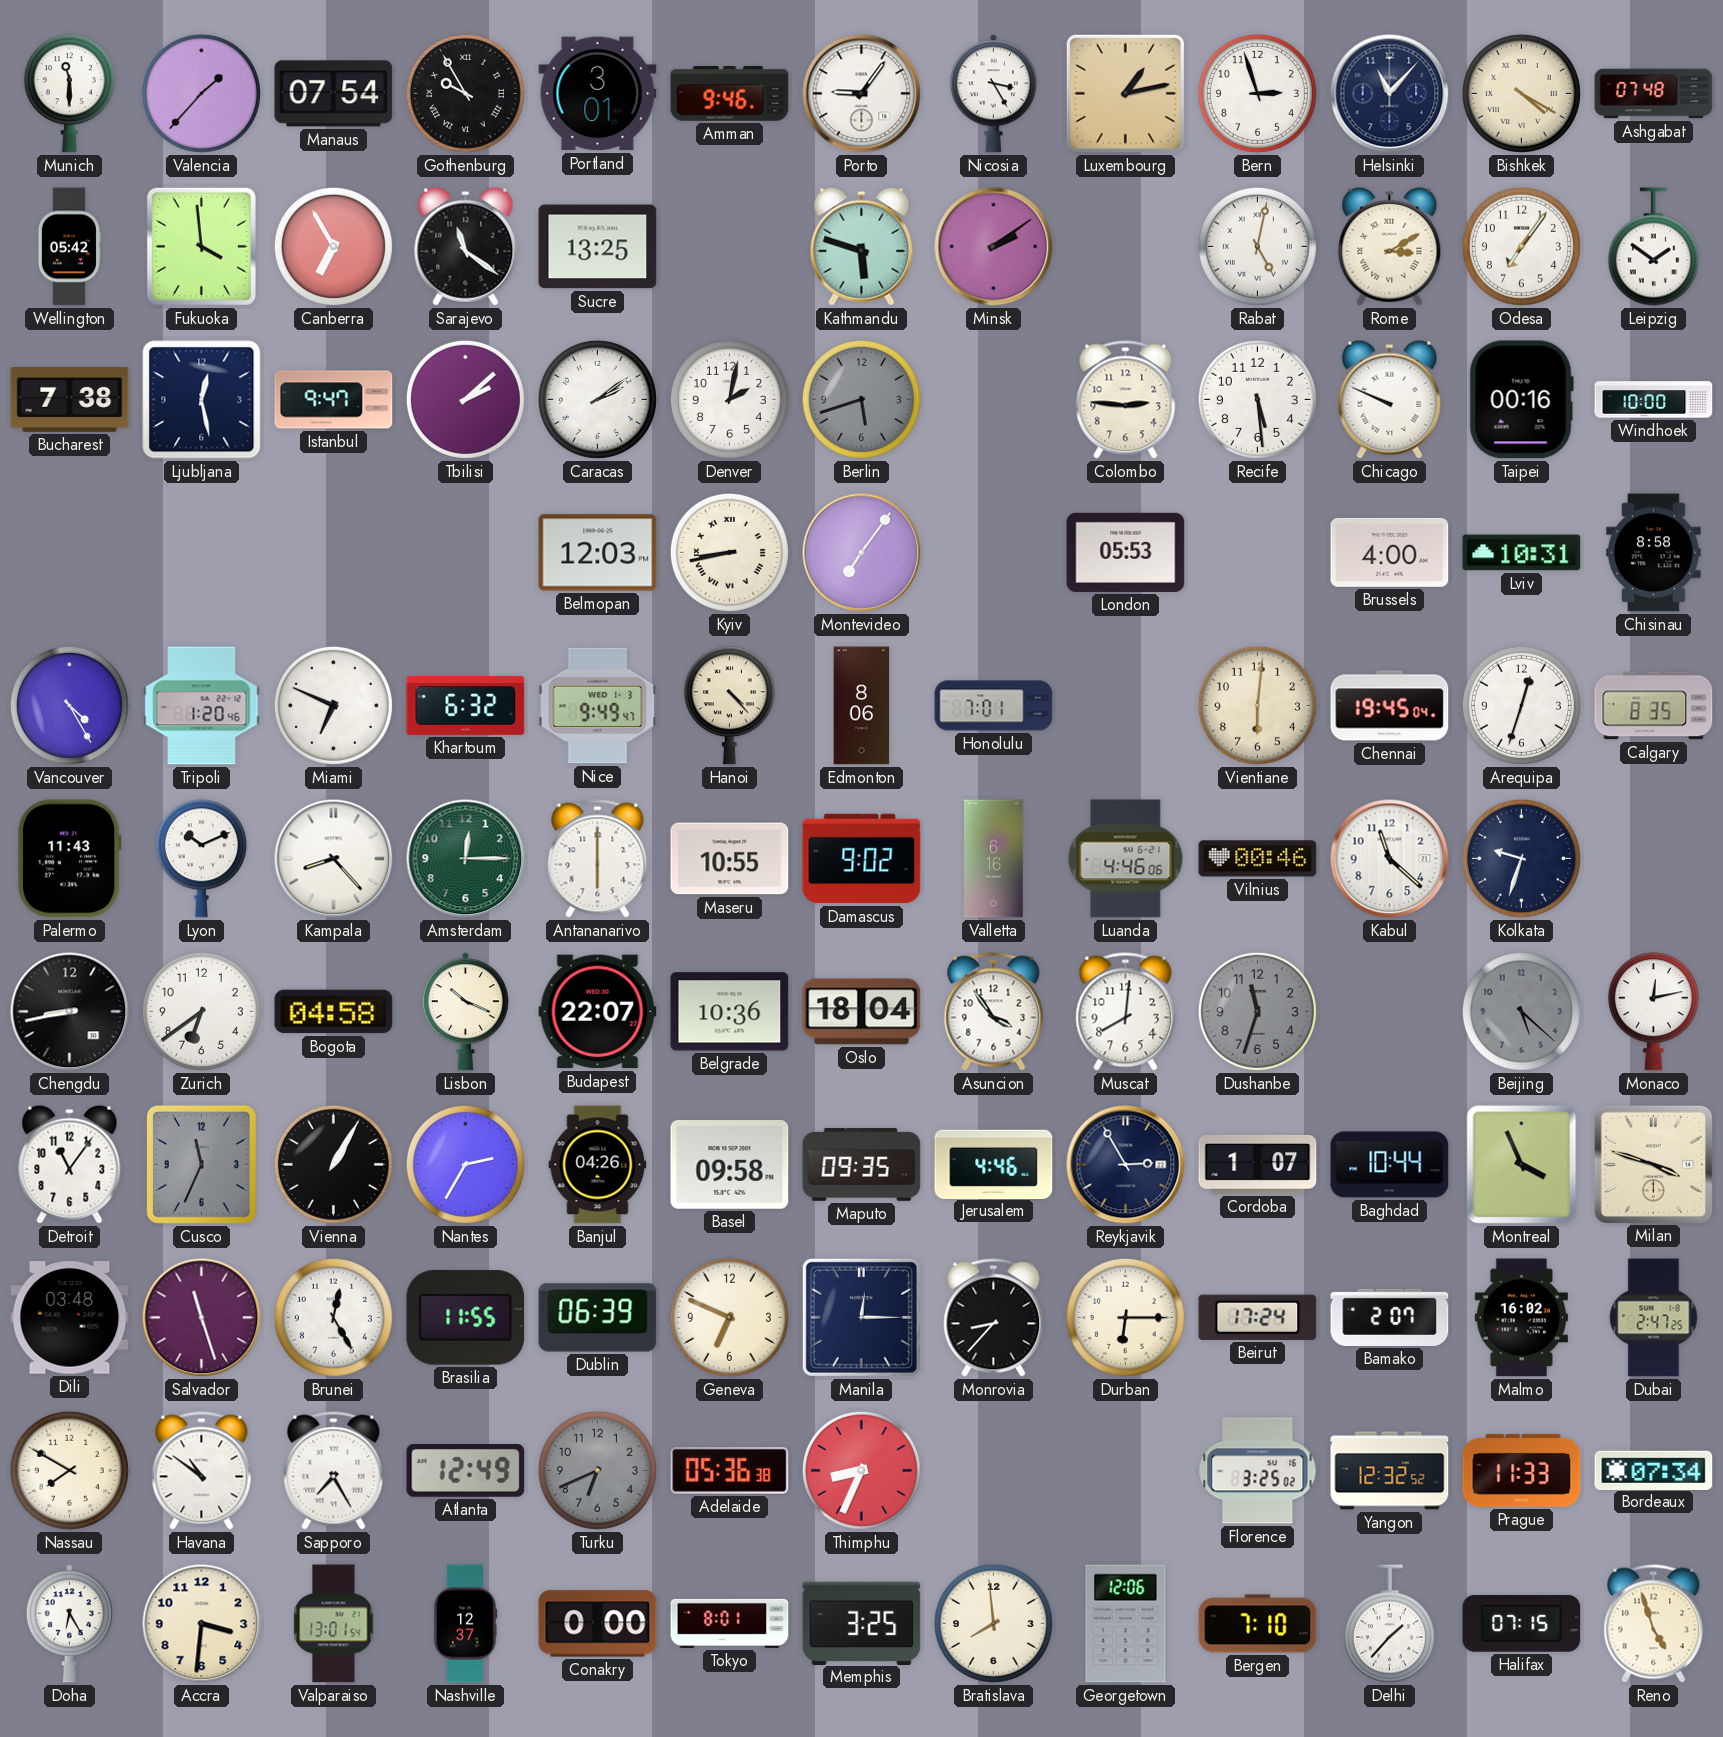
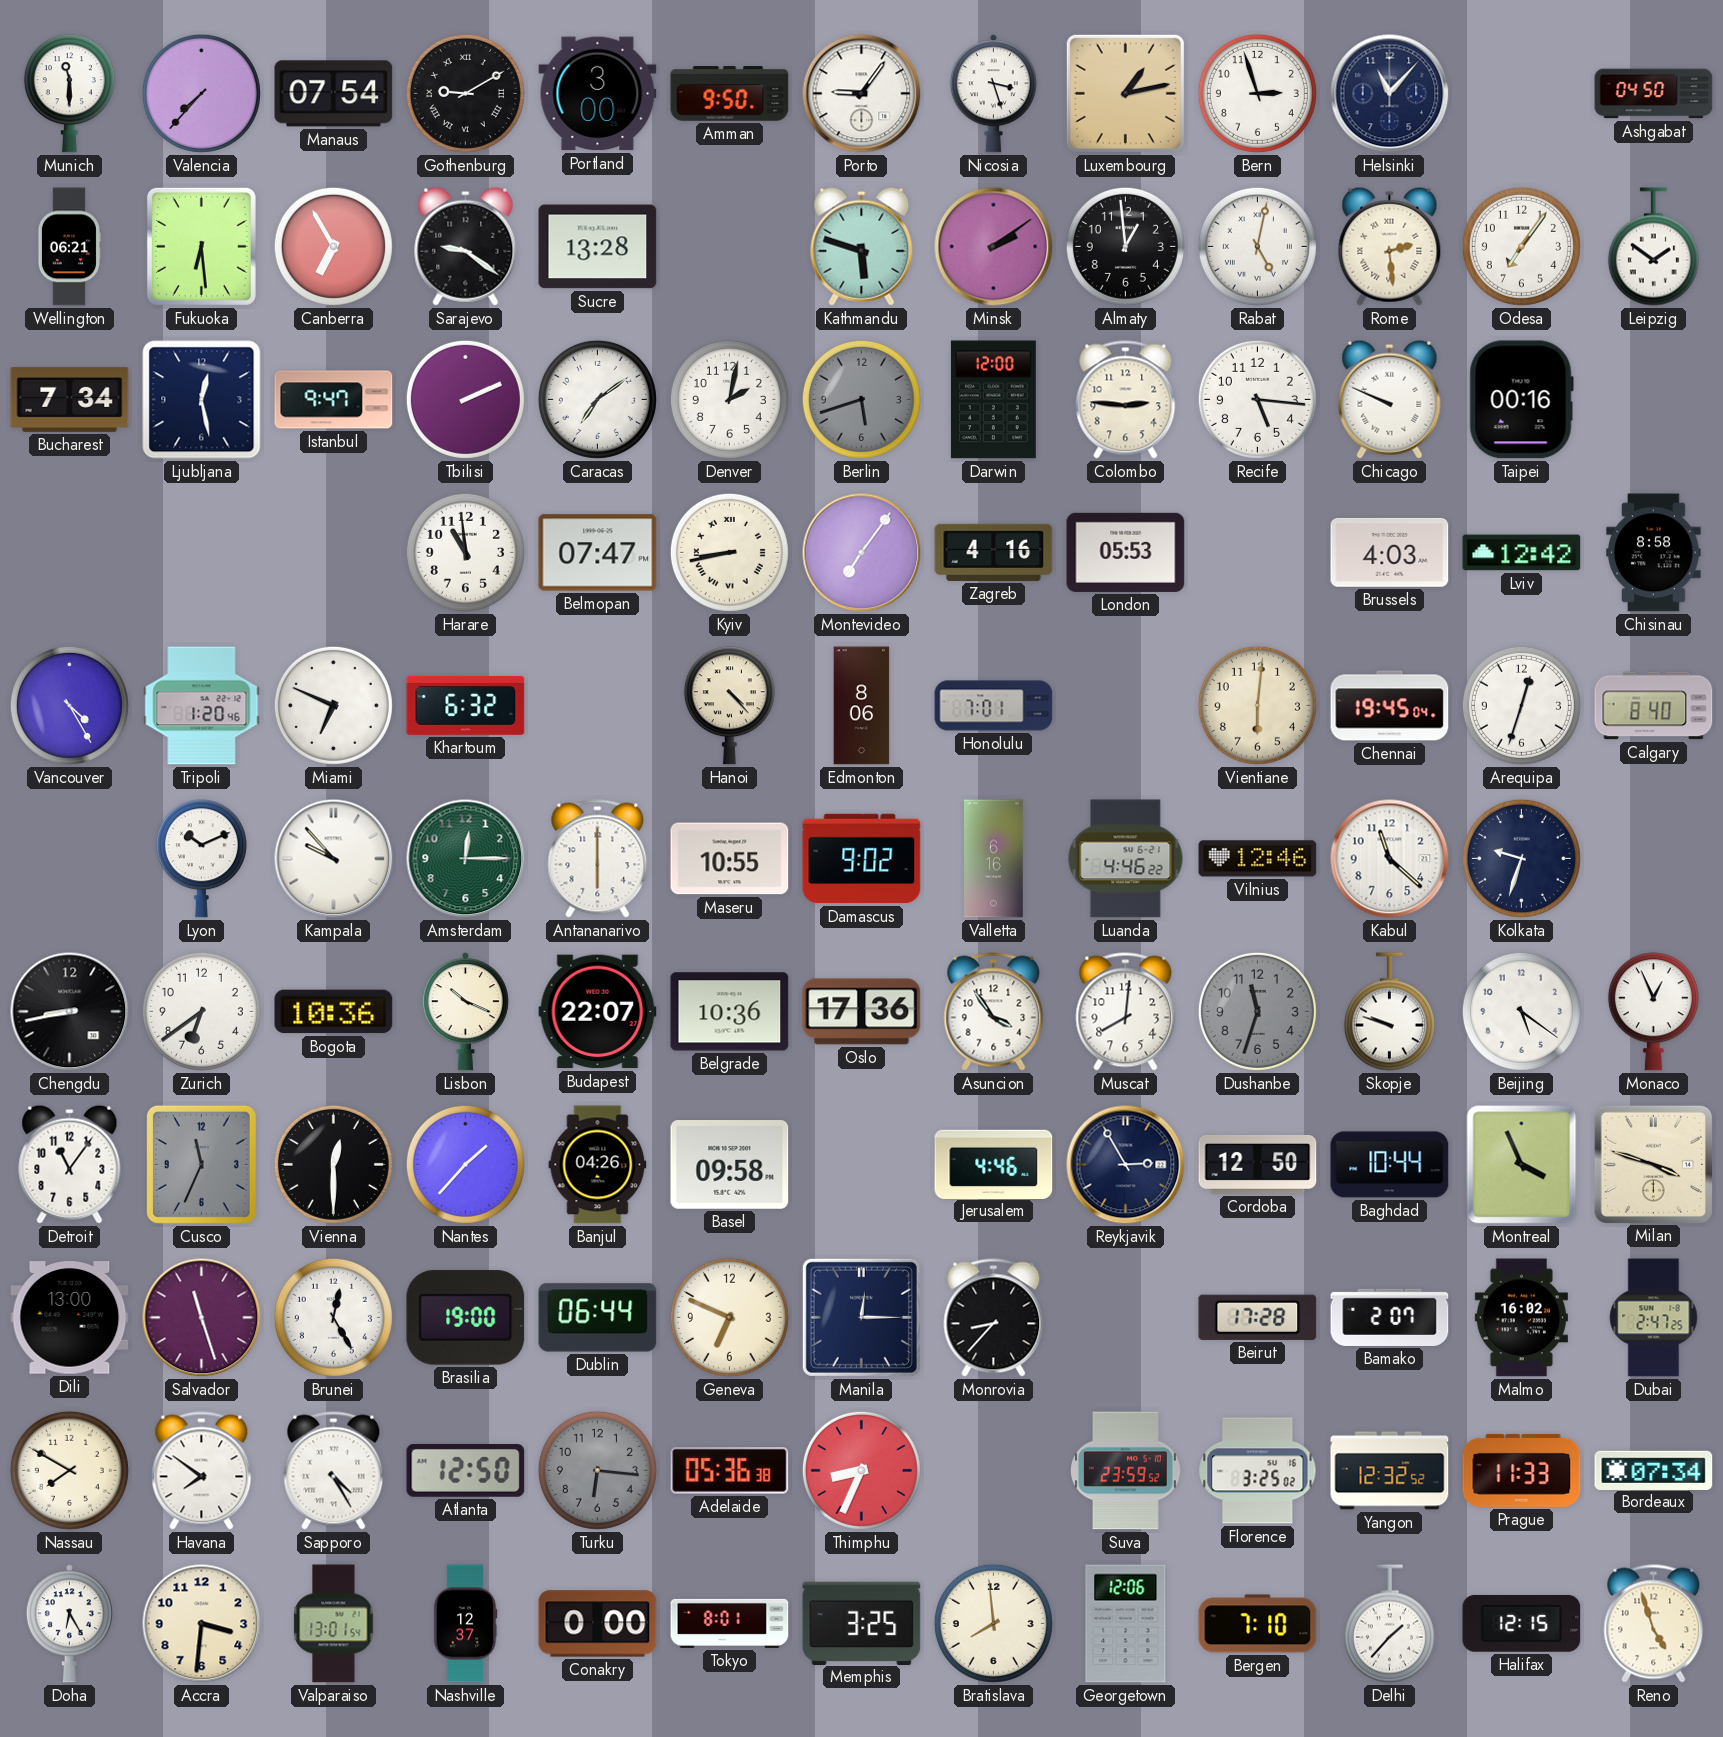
Valencia: 1:37 -> 7:37 (201, 93)
Gothenburg: 9:55 -> 9:10 (465, 93)
Portland: 3:01 -> 3:00 (598, 94)
Amman: 9:46 -> 9:50 (730, 94)
Nicosia: 3:25 -> 3:27 (993, 94)
Bishkek: 4:20 -> none (1521, 93)
Ashgabat: 07:48 -> 04:50 (1654, 94)
Wellington: 05:42 -> 06:21 (69, 247)
Fukuoka: 3:59 -> 6:29 (201, 246)
Sarajevo: 11:21 -> 9:21 (466, 246)
Sucre: 13:25 -> 13:28 (598, 247)
Almaty: none -> 12:59 (1125, 246)
Rome: 3:10 -> 2:29 (1390, 246)
Bucharest: 7:38 -> 7:34 (70, 399)
Tbilisi: 2:08 -> 2:11 (465, 399)
Caracas: 2:09 -> 7:09 (597, 399)
Darwin: none -> 12:00 (993, 400)
Recife: 5:29 -> 5:16 (1257, 399)
Windhoek: 10:00 -> none (1654, 400)
Harare: none -> 10:59 (465, 552)
Belmopan: 12:03 -> 07:47 (598, 553)
Zagreb: none -> 4:16 (994, 552)
Brussels: 4:00 -> 4:03 (1390, 552)
Lviv: 10:31 -> 12:42 (1522, 553)
Nice: 9:49 -> none (598, 706)
Calgary: 8:35 -> 8:40 (1654, 706)
Palermo: 11:43 -> none (69, 859)
Kampala: 8:23 -> 9:53 (334, 859)
Luanda: 4:46:06 -> 4:46:22 (1126, 859)
Vilnius: 00:46 -> 12:46 (1258, 859)
Bogota: 04:58 -> 10:36 (334, 1012)
Oslo: 18:04 -> 17:36 (862, 1012)
Skopje: none -> 9:48 (1389, 1012)
Beijing: 5:22 -> 5:21 (1521, 1011)
Beijing dial: grey -> white (1521, 1011)
Monaco: 12:13 -> 12:56 (1653, 1012)
Vienna: 1:05 -> 12:30 (333, 1164)
Nantes: 2:35 -> 1:37 (465, 1164)
Maputo: 09:35 -> none (862, 1164)
Cordoba: 1:07 -> 12:50 (1258, 1164)
Dili: 03:48 -> 13:00 (70, 1318)
Brasilia: 11:55 -> 19:00 (466, 1318)
Dublin: 06:39 -> 06:44 (598, 1318)
Durban: 6:15 -> none (1125, 1317)
Beirut: 17:24 -> 17:28 (1258, 1317)
Havana: 10:51 -> 7:51 (202, 1471)
Sapporo: 7:25 -> 4:25 (334, 1471)
Atlanta: 12:49 -> 12:50 (466, 1471)
Turku: 6:41 -> 6:16 (597, 1470)
Suva: none -> 23:59 (1125, 1471)
Halifax: 07:15 -> 12:15 (1522, 1623)
